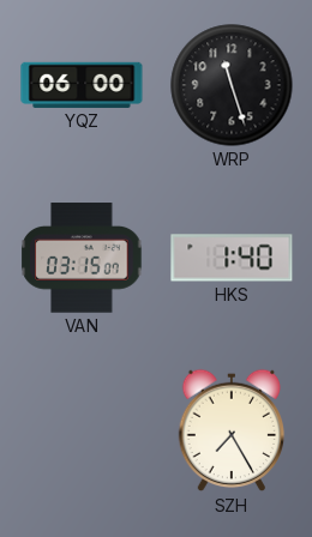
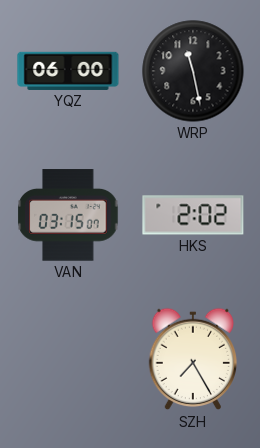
WRP: 11:27 -> 11:28 (193, 71)
HKS: 1:40 -> 2:02 (193, 215)
